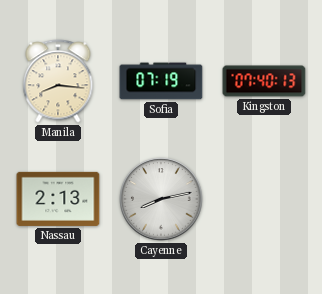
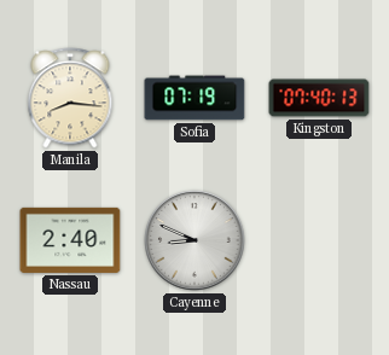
Nassau: 2:13 -> 2:40 (70, 240)
Cayenne: 8:13 -> 8:49 (194, 240)
